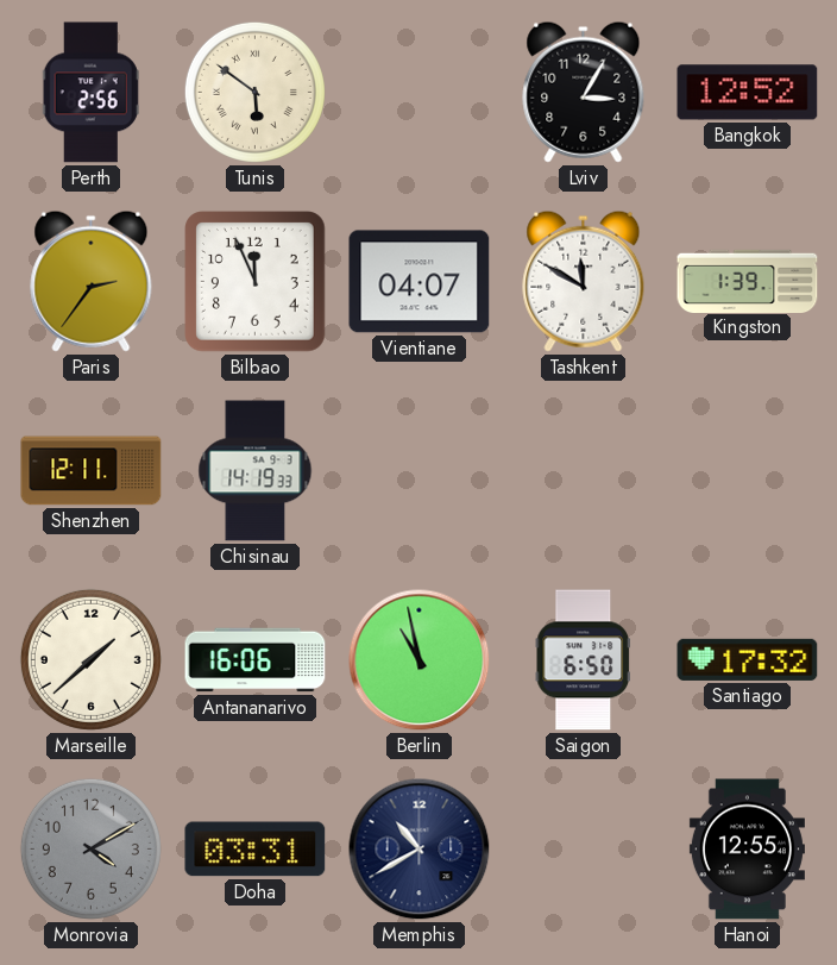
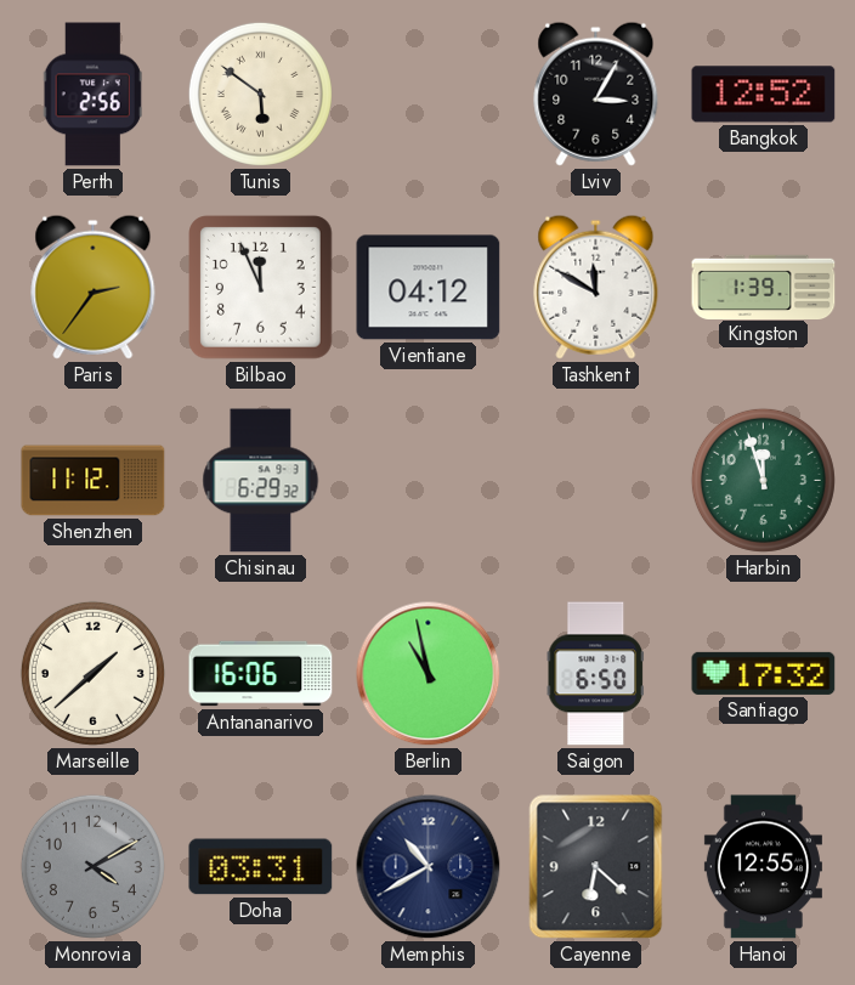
Vientiane: 04:07 -> 04:12 (429, 288)
Shenzhen: 12:11 -> 11:12 (94, 481)
Chisinau: 14:19 -> 6:29 (261, 481)
Harbin: none -> 11:57 (763, 480)
Cayenne: none -> 6:22 (596, 867)
